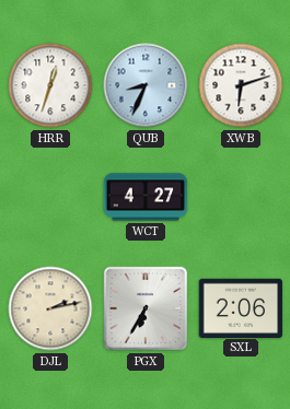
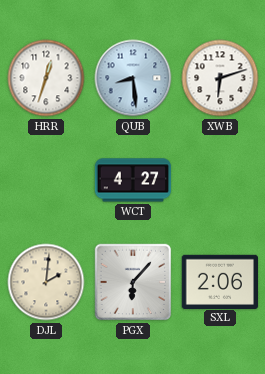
QUB: 8:34 -> 8:29 (133, 78)
DJL: 2:13 -> 2:01 (46, 282)
PGX: 6:35 -> 6:07 (133, 282)
